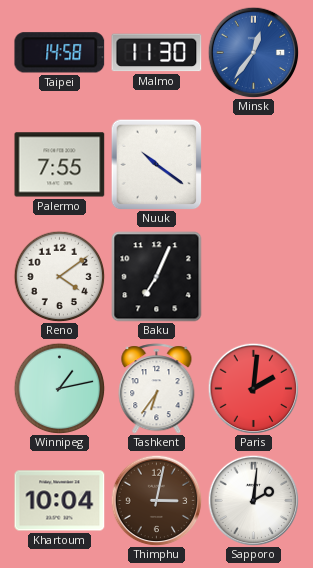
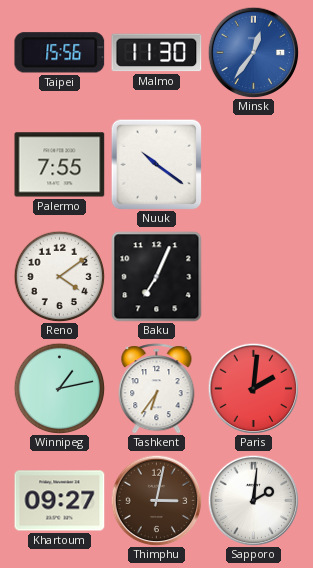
Taipei: 14:58 -> 15:56 (60, 53)
Khartoum: 10:04 -> 09:27 (60, 501)
